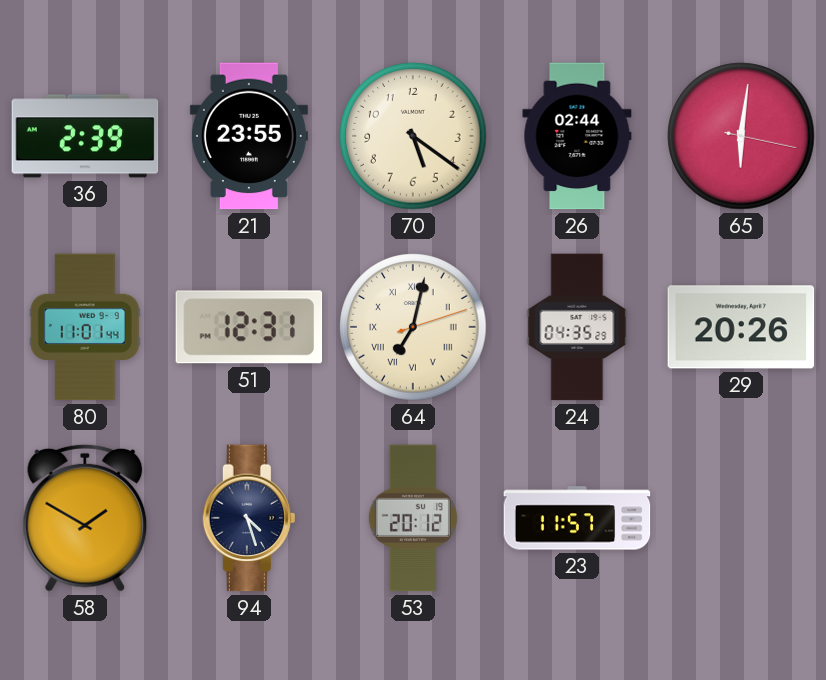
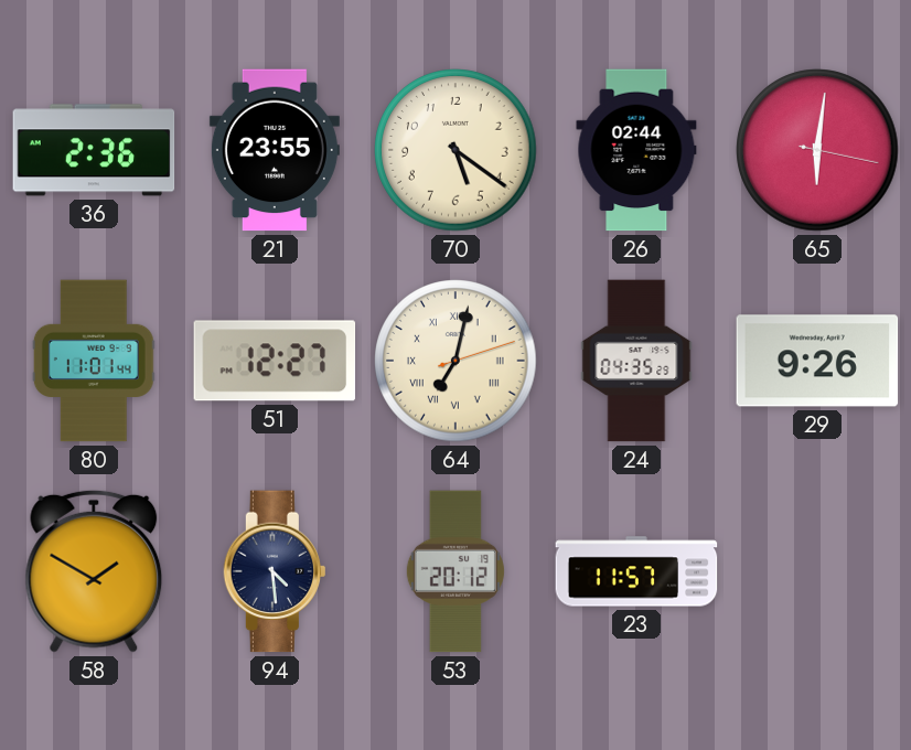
36: 2:39 -> 2:36 (94, 150)
51: 12:31 -> 12:27 (275, 361)
29: 20:26 -> 9:26 (817, 361)
94: 4:27 -> 4:29 (274, 571)
